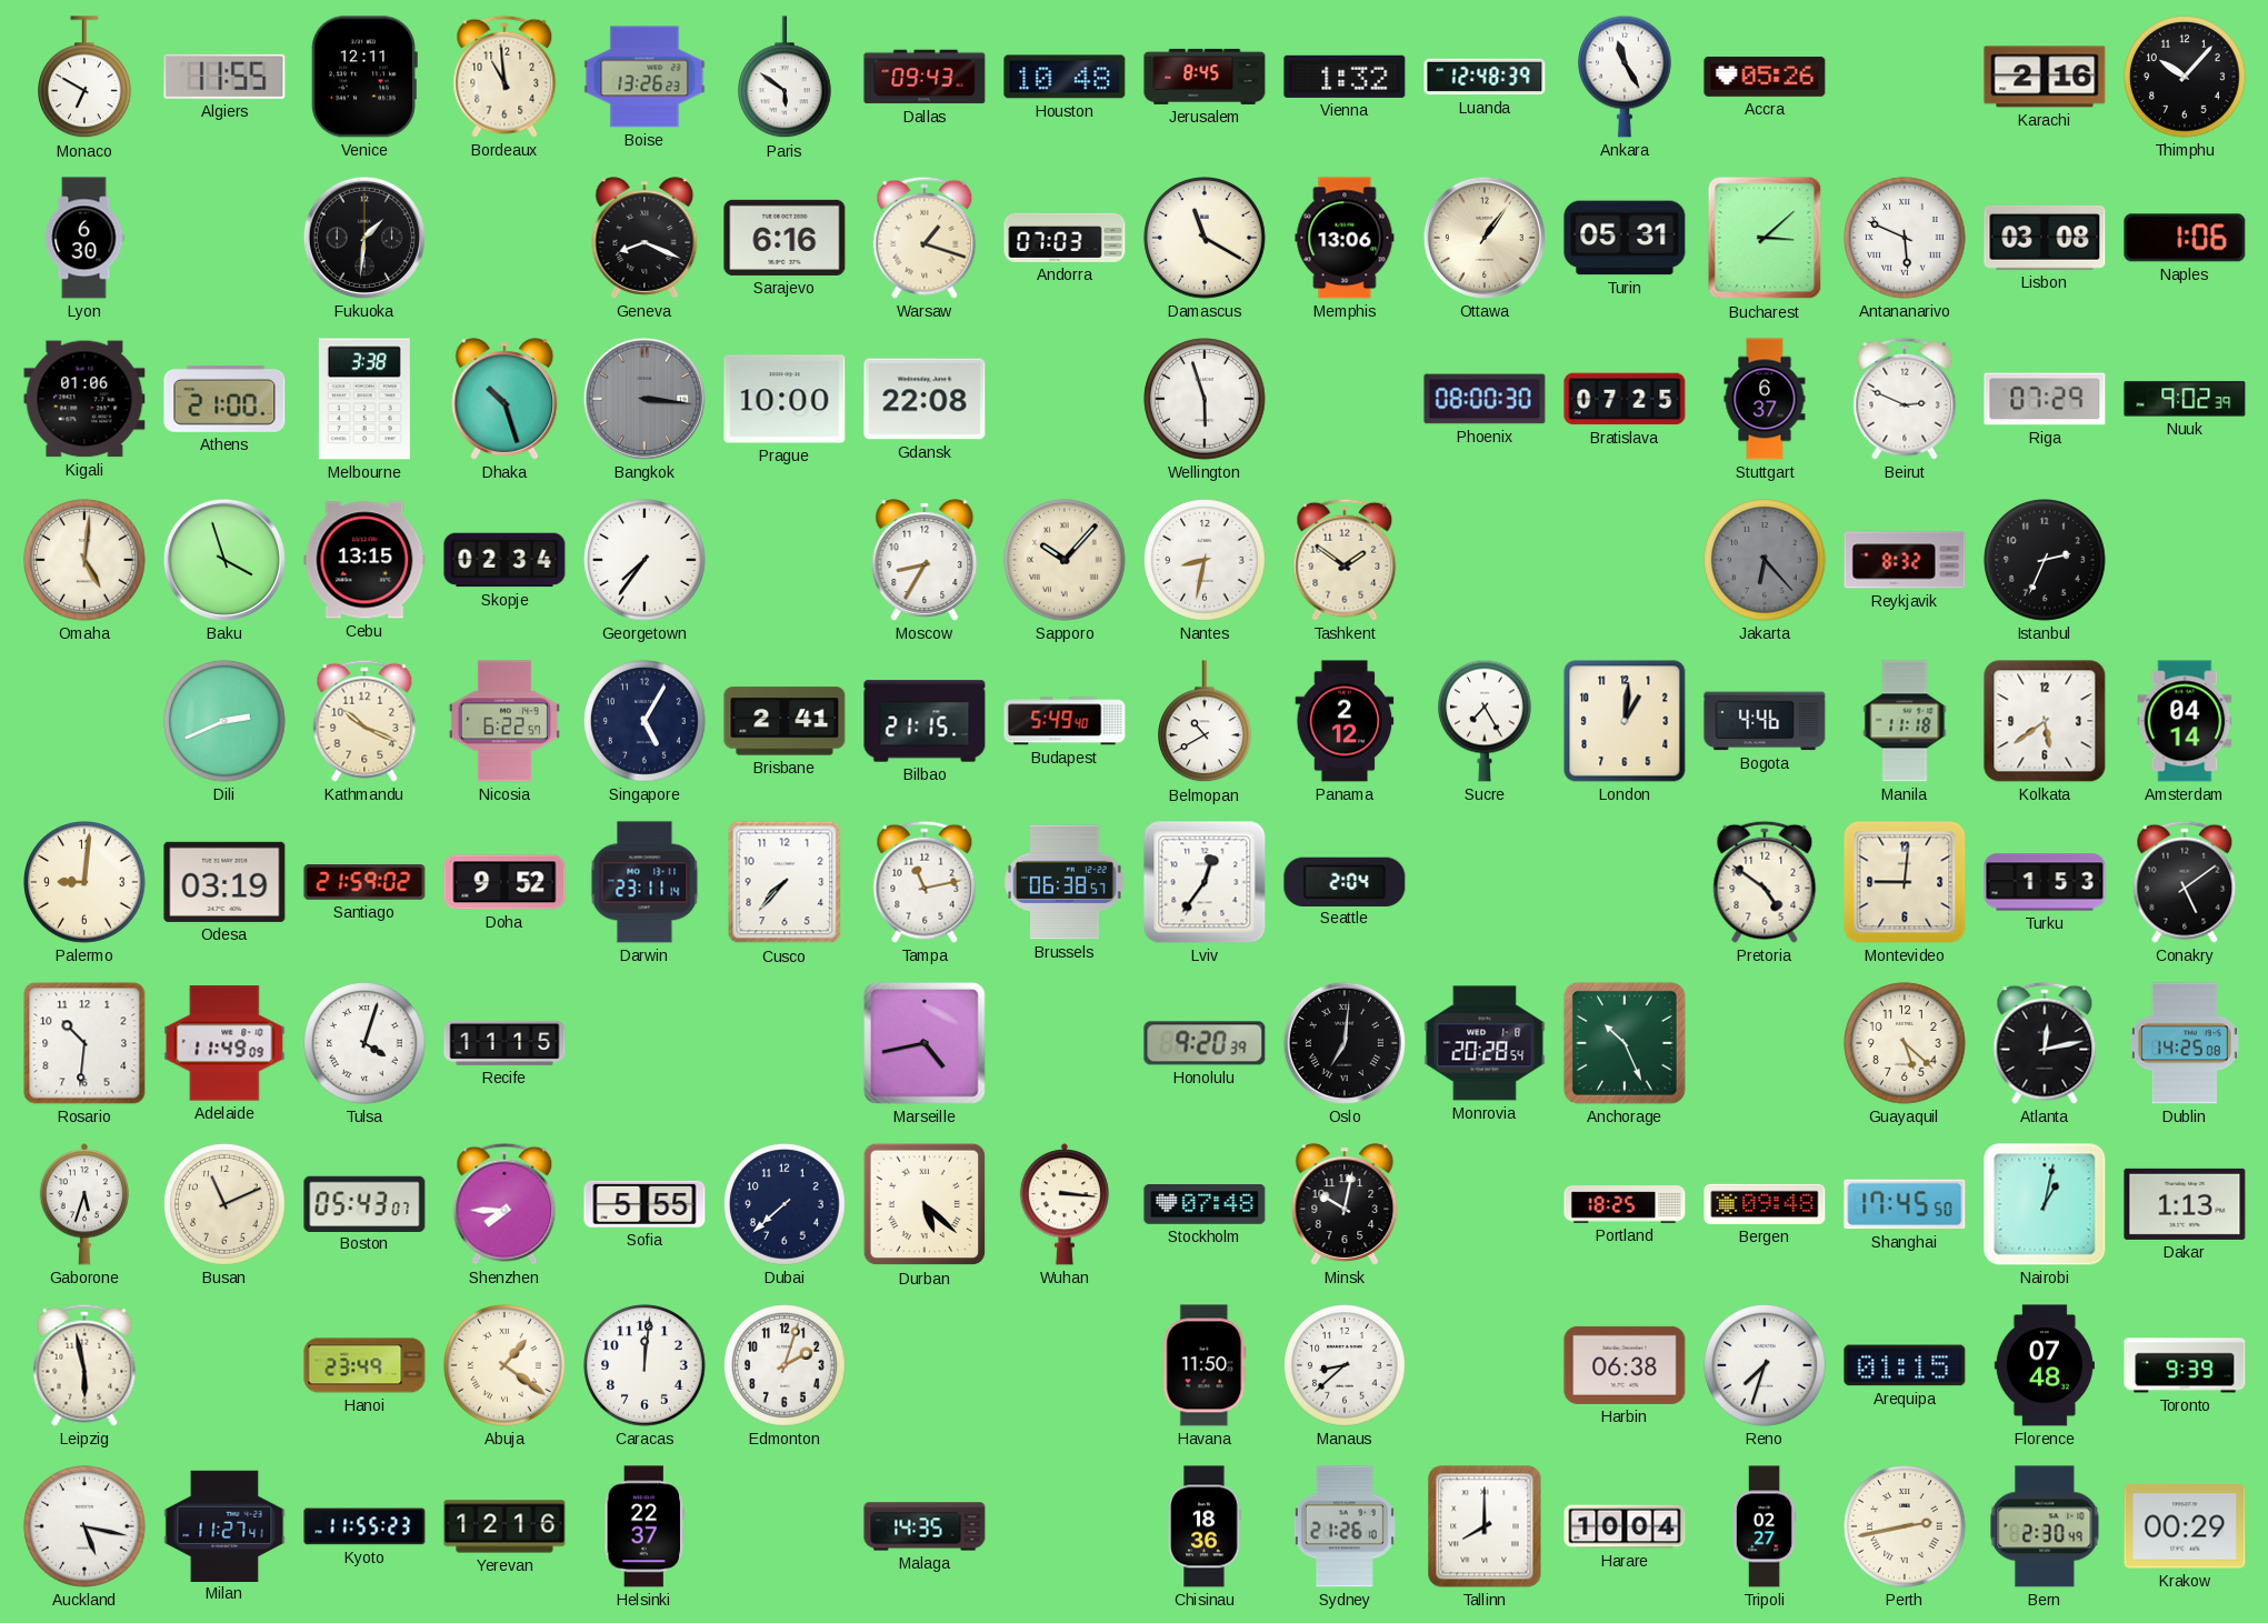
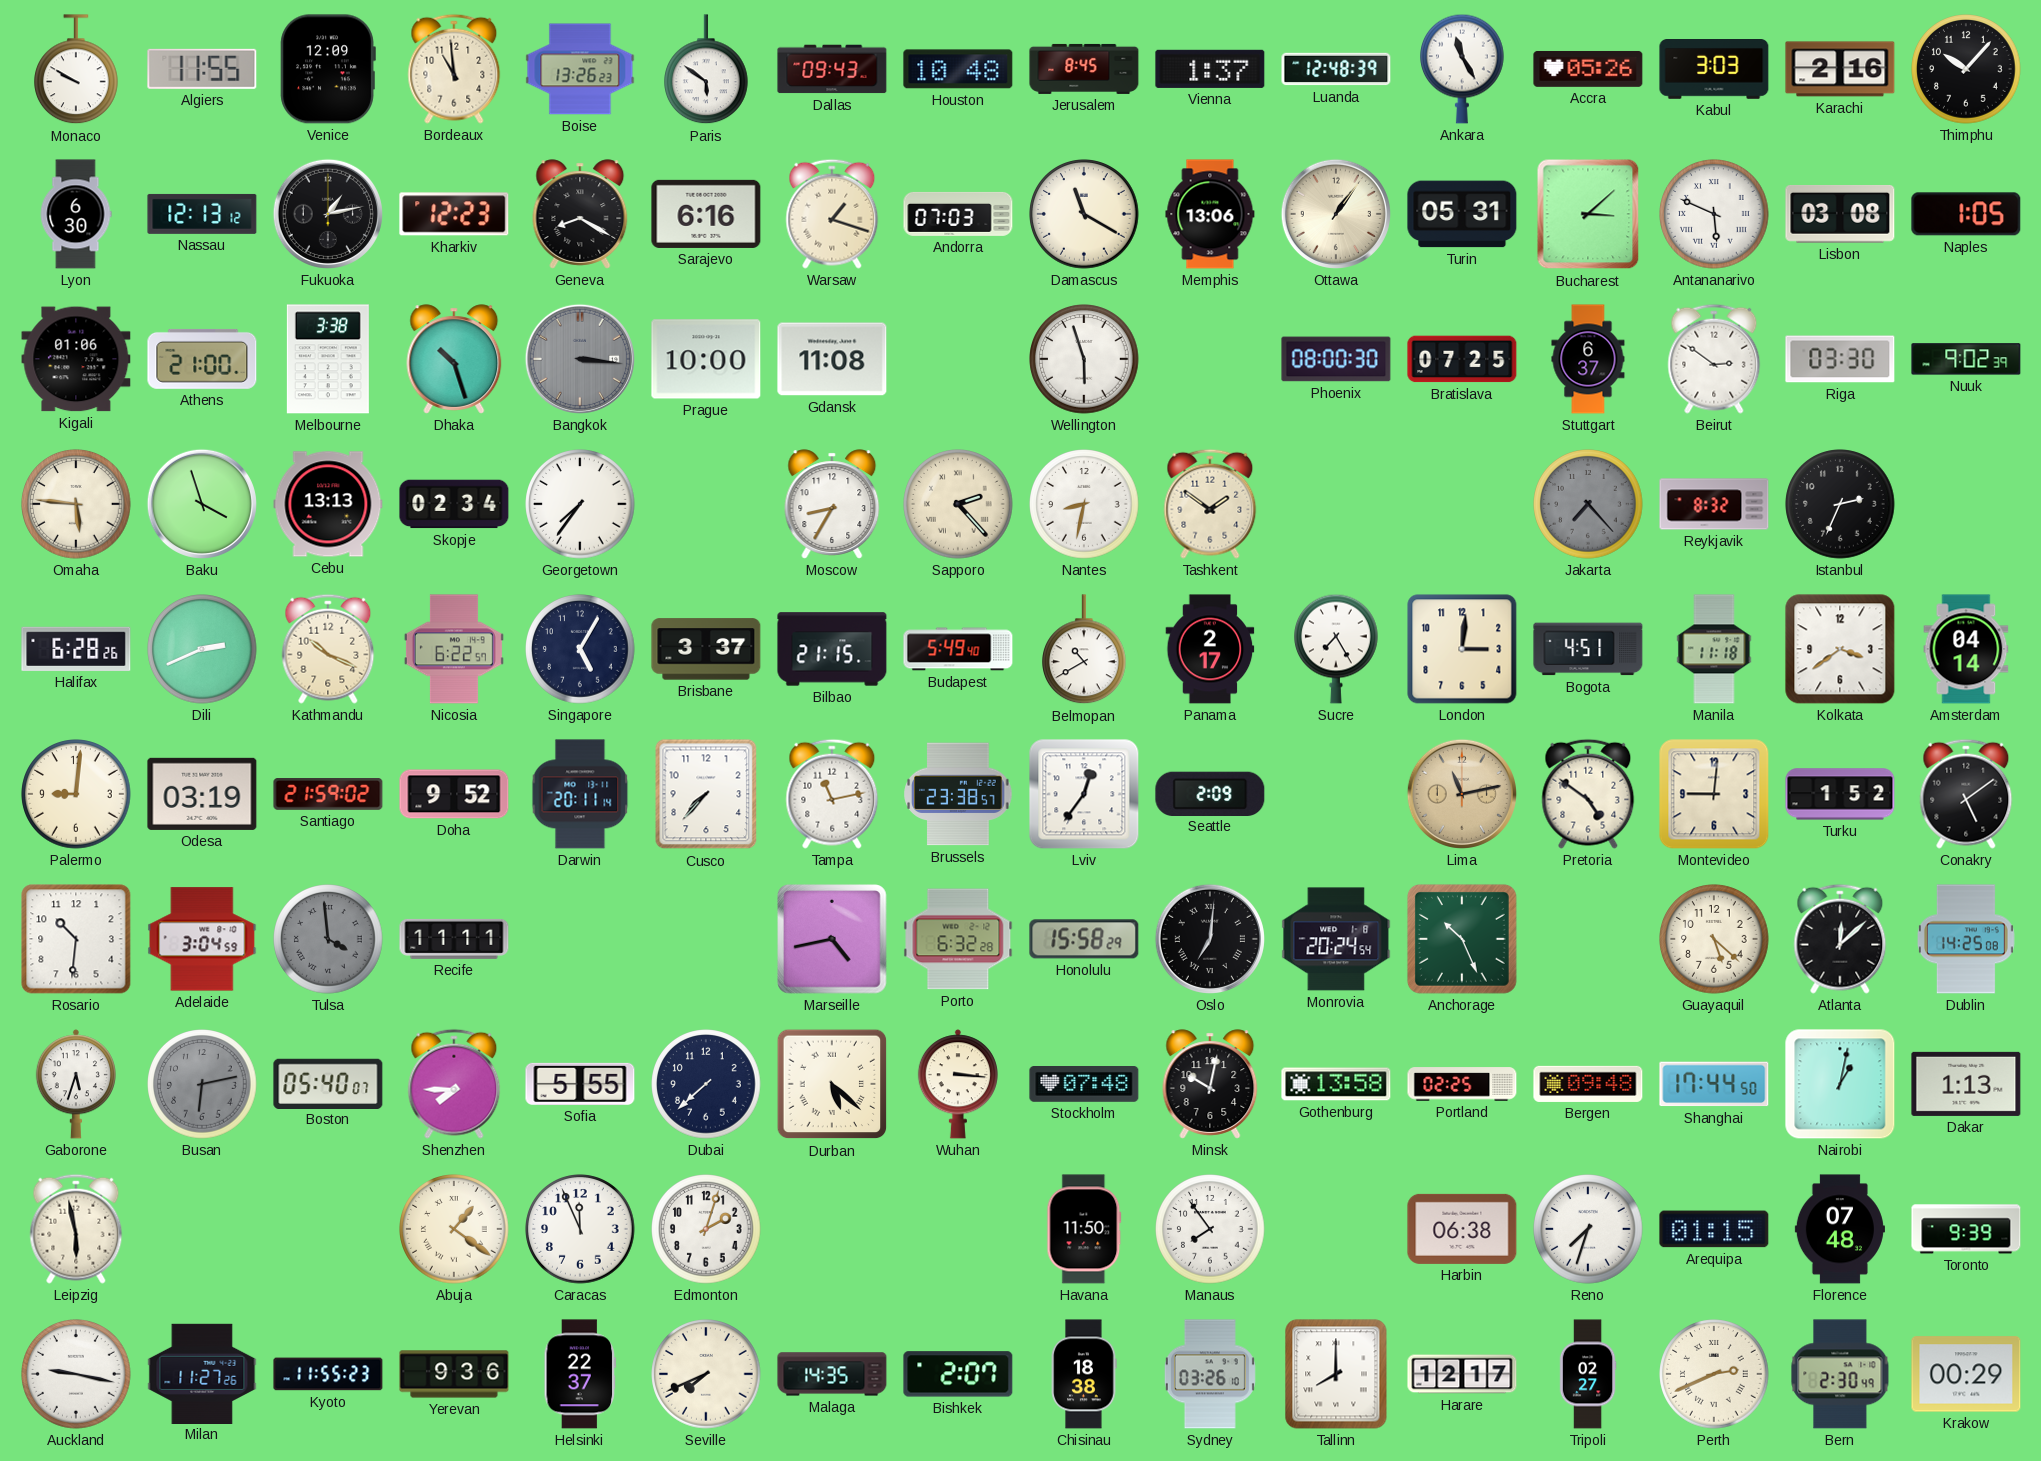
Monaco: 6:50 -> 9:50 (77, 70)
Venice: 12:11 -> 12:09 (328, 69)
Vienna: 1:32 -> 1:37 (1210, 69)
Kabul: none -> 3:03 (1714, 70)
Nassau: none -> 12:13 (202, 214)
Fukuoka: 1:31 -> 1:13 (328, 214)
Kharkiv: none -> 12:23 (454, 214)
Geneva: 8:19 -> 8:20 (580, 214)
Naples: 1:06 -> 1:05 (1966, 214)
Gdansk: 22:08 -> 11:08 (832, 359)
Beirut: 2:49 -> 2:51 (1714, 359)
Riga: 07:29 -> 03:30 (1840, 359)
Omaha: 5:01 -> 5:46 (76, 504)
Cebu: 13:15 -> 13:13 (328, 504)
Sapporo: 10:07 -> 2:23 (958, 504)
Jakarta: 6:23 -> 7:23 (1588, 504)
Halifax: none -> 6:28 (76, 649)
Brisbane: 2:41 -> 3:37 (706, 649)
Panama: 2:12 -> 2:17 (1210, 649)
London: 1:01 -> 3:01 (1462, 649)
Bogota: 4:46 -> 4:51 (1588, 649)
Kolkata: 5:39 -> 3:39 (1840, 649)
Darwin: 23:11 -> 20:11 (580, 794)
Brussels: 06:38 -> 23:38 (958, 794)
Seattle: 2:04 -> 2:09 (1210, 793)
Lima: none -> 11:13 (1462, 794)
Turku: 1:53 -> 1:52 (1840, 794)
Adelaide: 11:49 -> 3:04 (202, 939)
Tulsa: 4:03 -> 3:59 (328, 939)
Tulsa dial: white -> grey (328, 939)
Recife: 11:15 -> 11:11 (454, 939)
Porto: none -> 6:32 (958, 939)
Honolulu: 9:20 -> 15:58 (1084, 939)
Monrovia: 20:28 -> 20:24 (1336, 939)
Atlanta: 12:13 -> 12:08 (1840, 939)
Busan: 11:11 -> 6:13 (202, 1084)
Busan dial: cream -> grey (202, 1084)
Boston: 05:43 -> 05:40 (328, 1083)
Gothenburg: none -> 13:58 (1336, 1084)
Portland: 18:25 -> 02:25 (1462, 1084)
Shanghai: 17:45 -> 17:44 (1714, 1084)
Hanoi: 23:49 -> none (364, 1365)
Caracas: 12:01 -> 11:56 (580, 1229)
Manaus: 8:38 -> 7:54 (1210, 1229)
Auckland: 5:17 -> 9:17 (76, 1374)
Milan: 11:27:41 -> 11:27:26 (202, 1373)
Yerevan: 12:16 -> 9:36 (454, 1374)
Seville: none -> 7:41 (706, 1374)
Bishkek: none -> 2:07 (958, 1374)
Chisinau: 18:36 -> 18:38 (1084, 1374)
Sydney: 21:26 -> 03:26 (1210, 1374)
Harare: 10:04 -> 12:17 (1462, 1374)
Perth: 2:43 -> 2:41 (1714, 1374)
